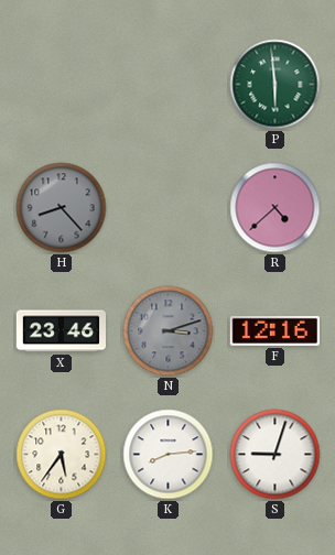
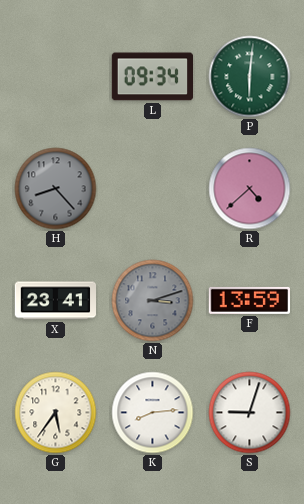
L: none -> 09:34 (152, 77)
P: 5:59 -> 6:01 (250, 77)
X: 23:46 -> 23:41 (55, 301)
F: 12:16 -> 13:59 (249, 300)
